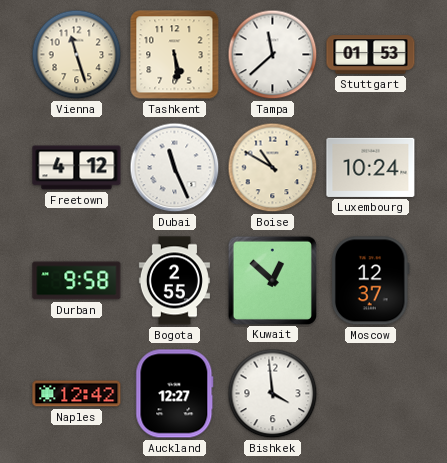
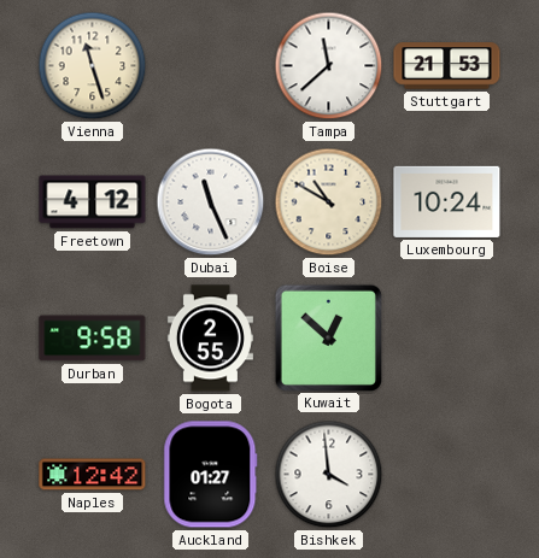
Tashkent: 5:29 -> none (175, 55)
Stuttgart: 01:53 -> 21:53 (447, 66)
Moscow: 12:37 -> none (370, 281)
Auckland: 12:27 -> 01:27 (211, 475)
